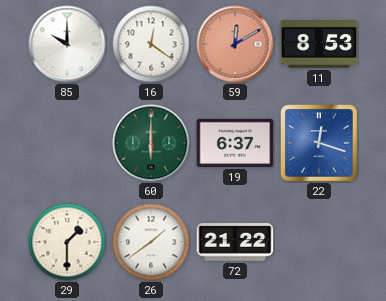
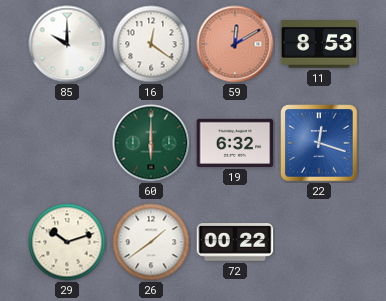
19: 6:37 -> 6:32 (235, 143)
29: 1:30 -> 10:12 (67, 242)
72: 21:22 -> 00:22 (235, 242)
